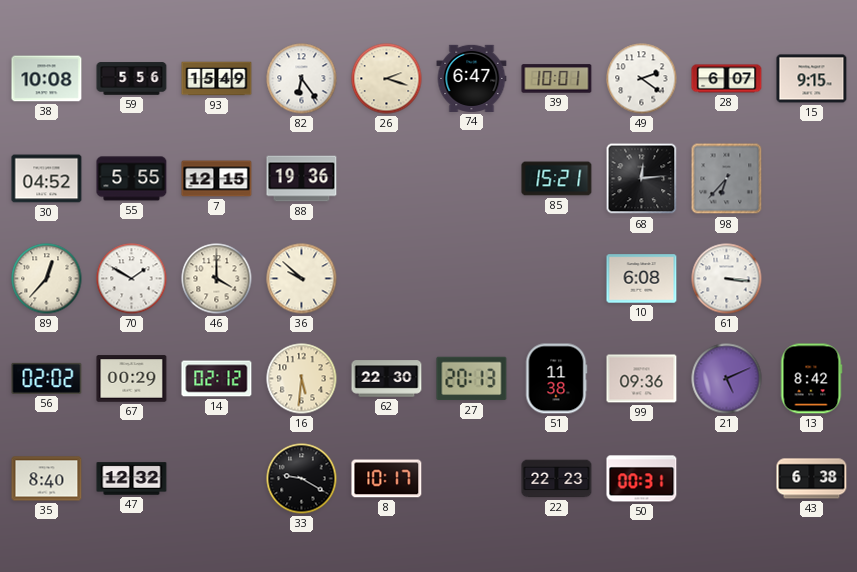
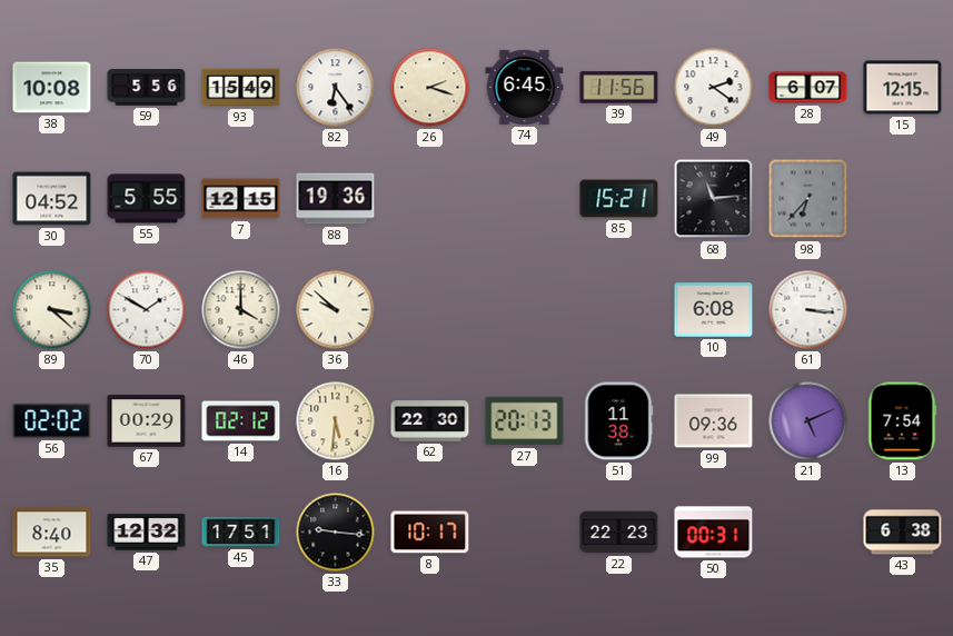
74: 6:47 -> 6:45 (525, 87)
39: 10:01 -> 11:56 (619, 88)
15: 9:15 -> 12:15 (903, 88)
68: 12:14 -> 11:14 (714, 199)
89: 12:37 -> 3:22 (52, 310)
13: 8:42 -> 7:54 (902, 421)
45: none -> 17:51 (241, 531)
33: 9:20 -> 9:16 (336, 533)
